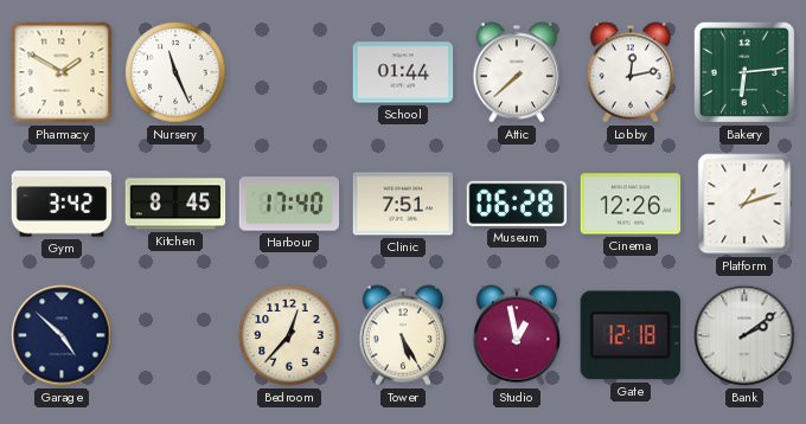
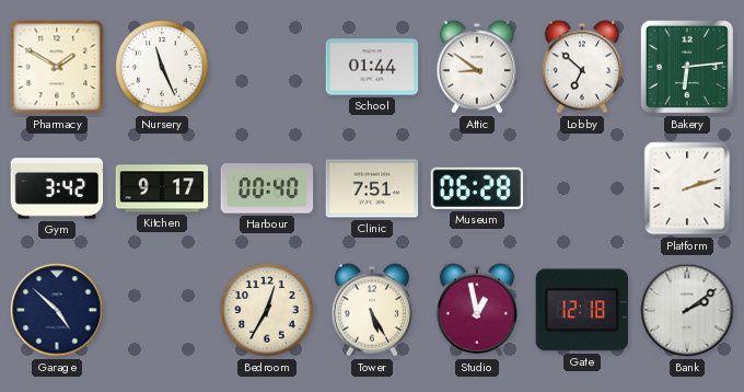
Attic: 7:38 -> 8:51 (477, 67)
Lobby: 12:13 -> 6:52 (582, 67)
Kitchen: 8:45 -> 9:17 (162, 188)
Harbour: 17:40 -> 00:40 (267, 188)
Cinema: 12:26 -> none (631, 204)
Platform: 1:12 -> 2:12 (687, 188)
Bedroom: 12:37 -> 12:35 (267, 310)
